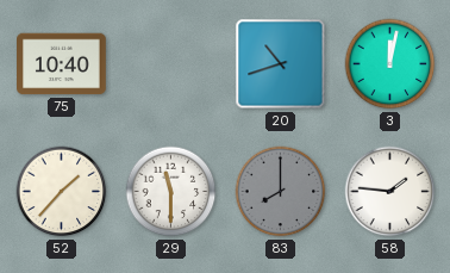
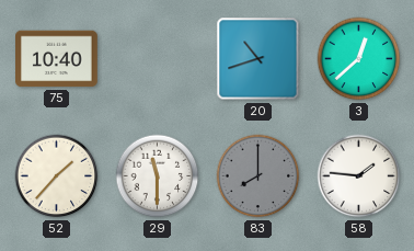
3: 12:02 -> 12:38 (359, 59)
